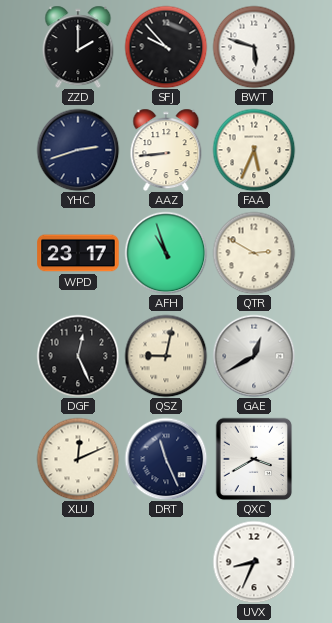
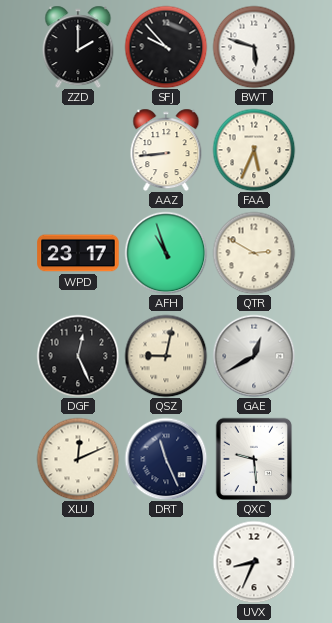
YHC: 2:42 -> none (78, 150)
QXC: 3:40 -> 9:29 (254, 459)
